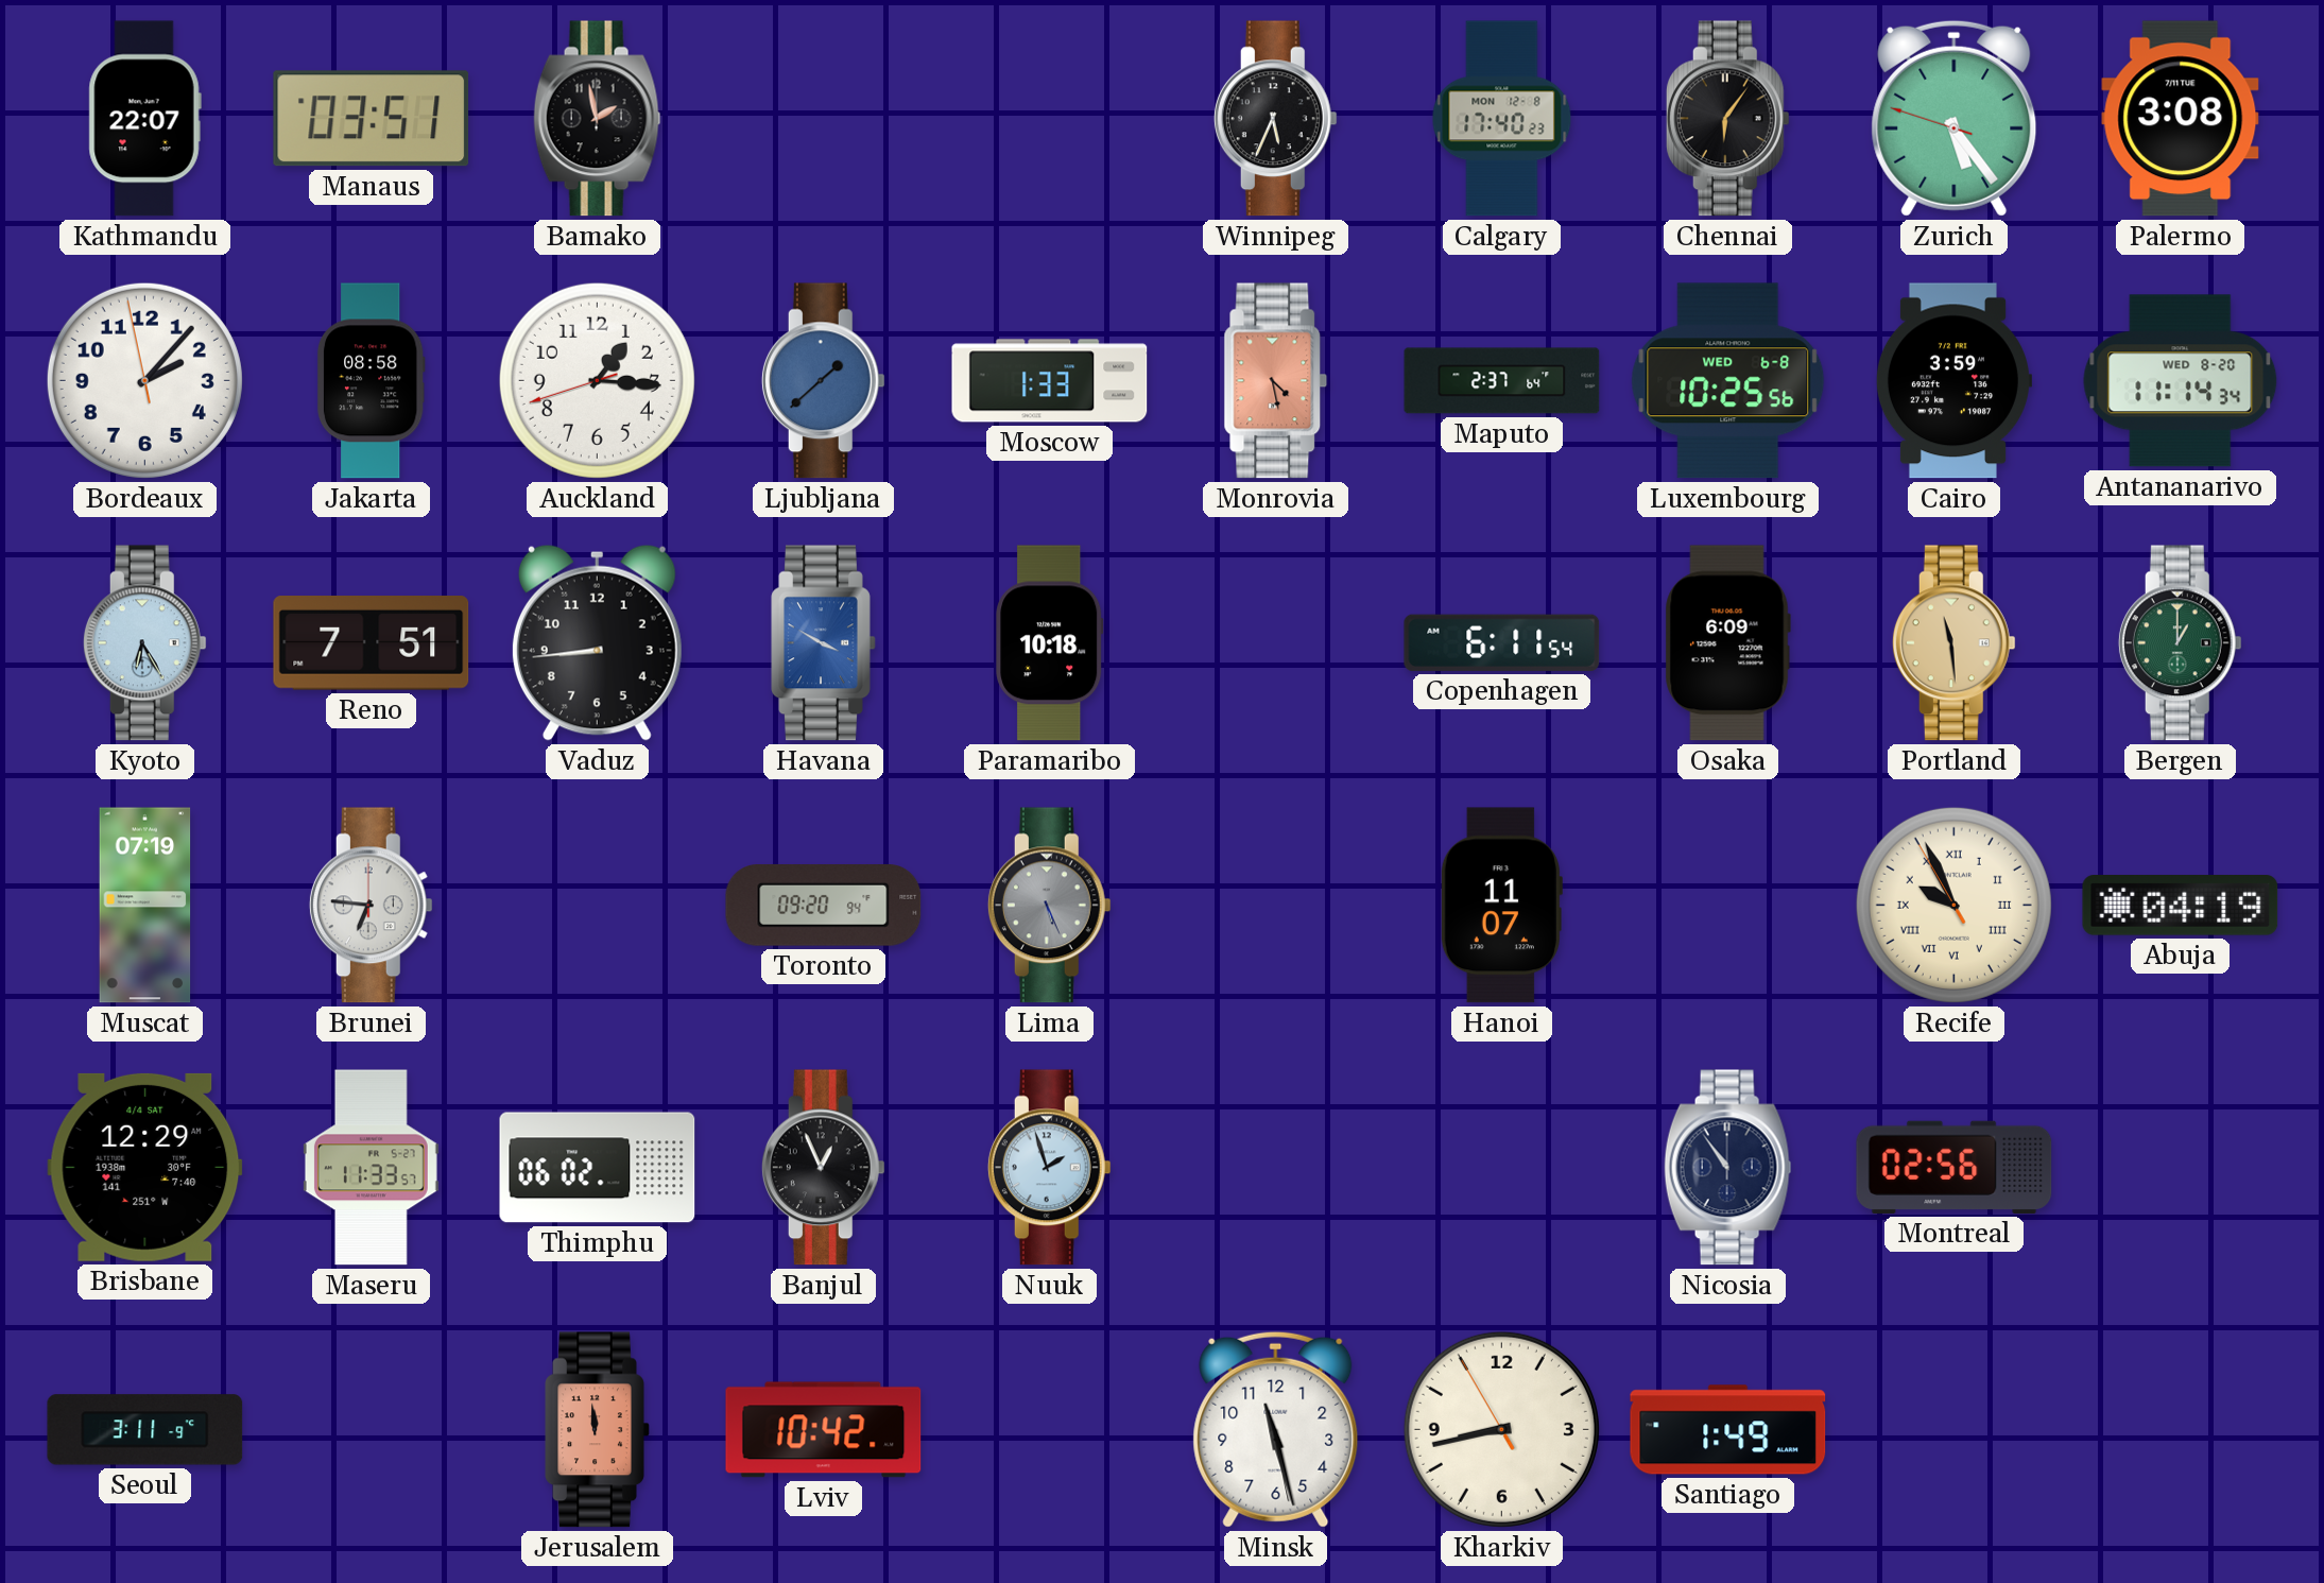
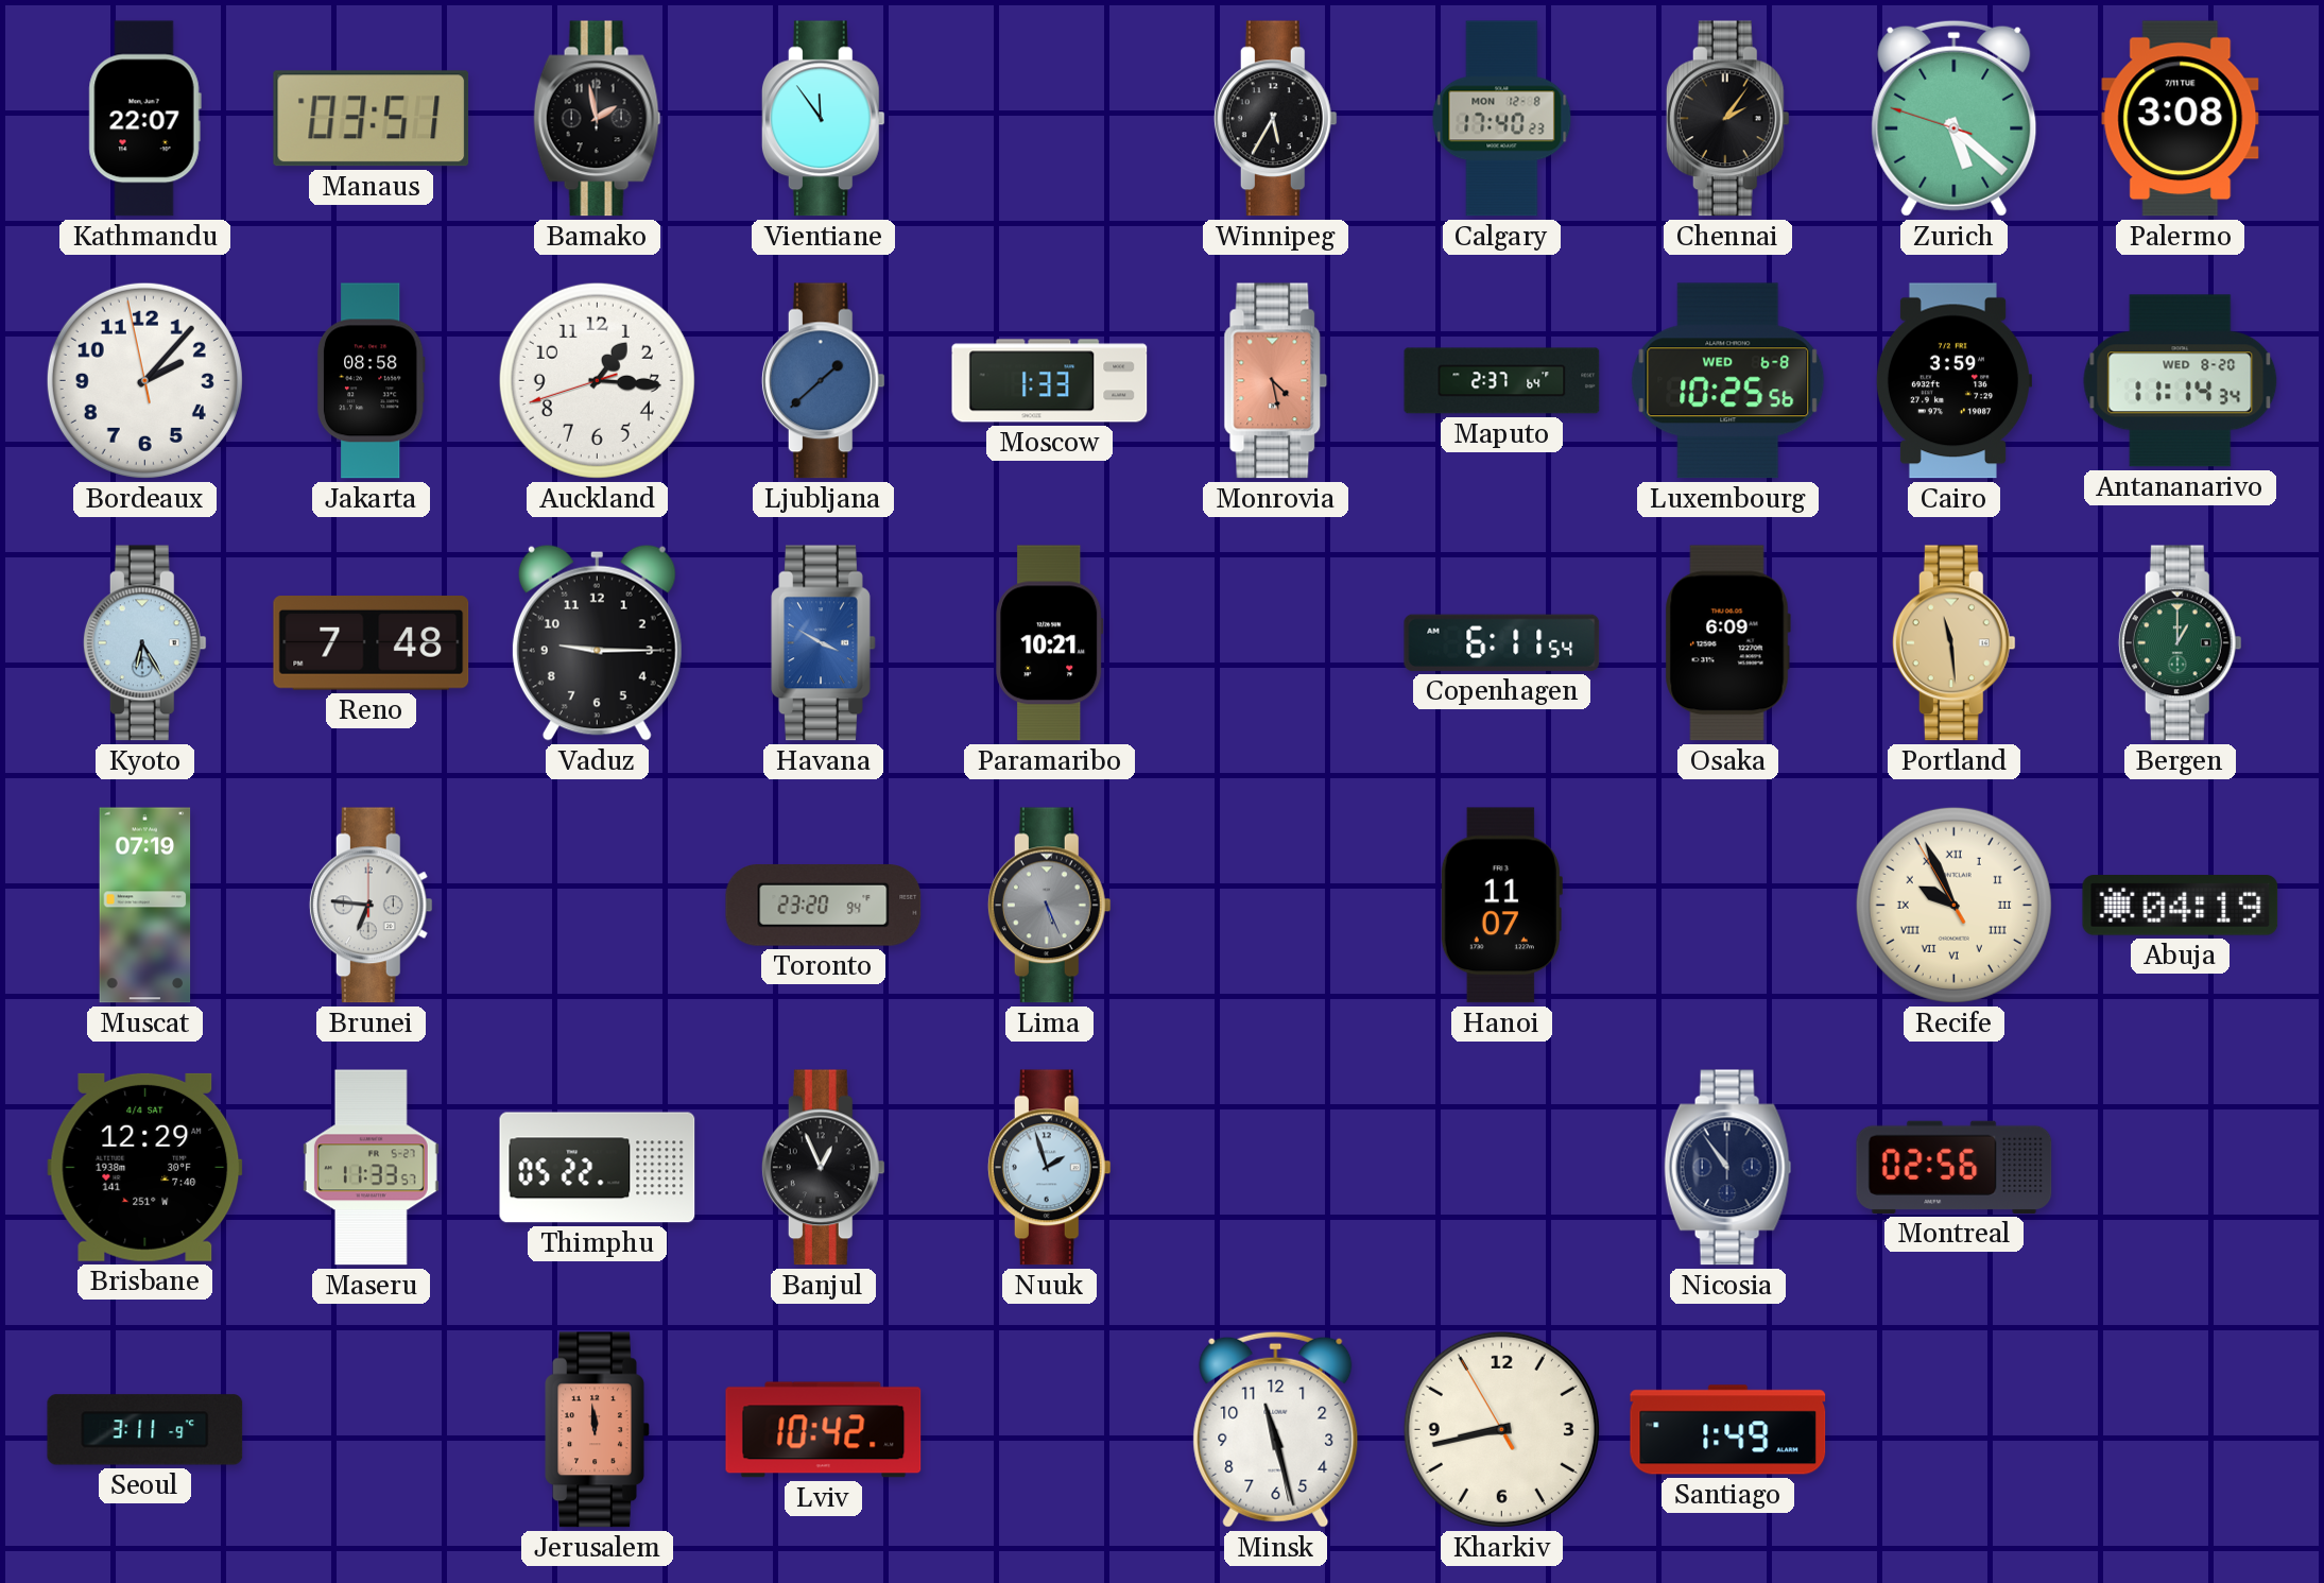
Vientiane: none -> 11:54 (823, 119)
Winnipeg: 5:34 -> 5:35 (1275, 119)
Chennai: 6:06 -> 2:06 (1727, 119)
Zurich: 5:23 -> 5:21 (1955, 118)
Reno: 7:51 -> 7:48 (372, 643)
Vaduz: 8:44 -> 9:15 (597, 642)
Paramaribo: 10:18 -> 10:21 (1050, 643)
Toronto: 09:20 -> 23:20 (824, 906)
Thimphu: 06:02 -> 05:22 (598, 1168)
